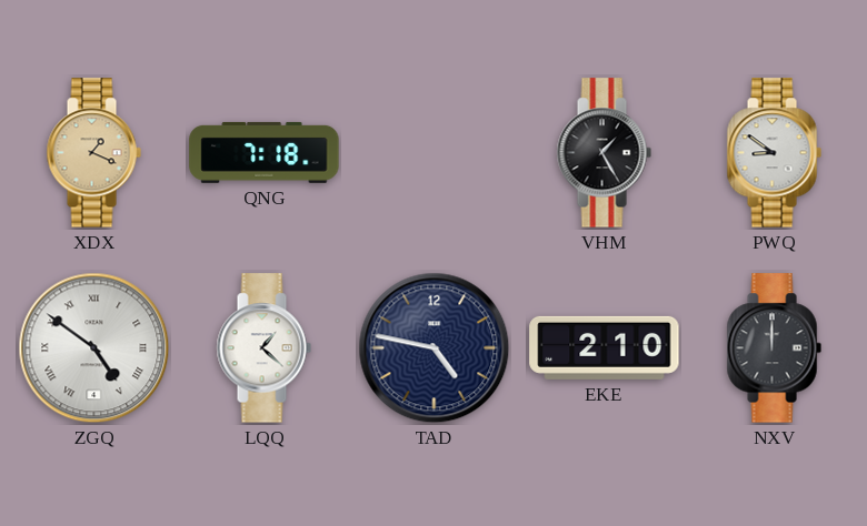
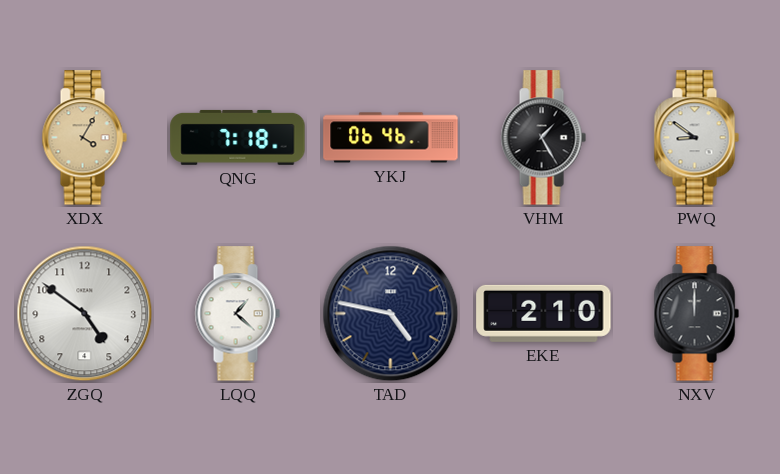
XDX: 1:19 -> 4:05 (84, 138)
YKJ: none -> 06:46 (391, 138)
ZGQ numerals: Roman -> Arabic (85, 314)
